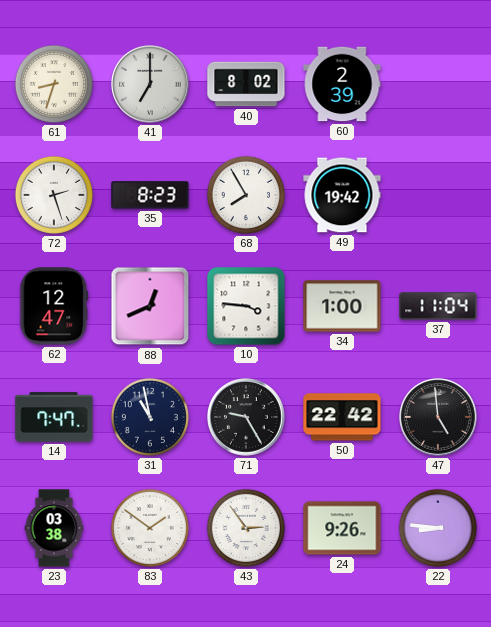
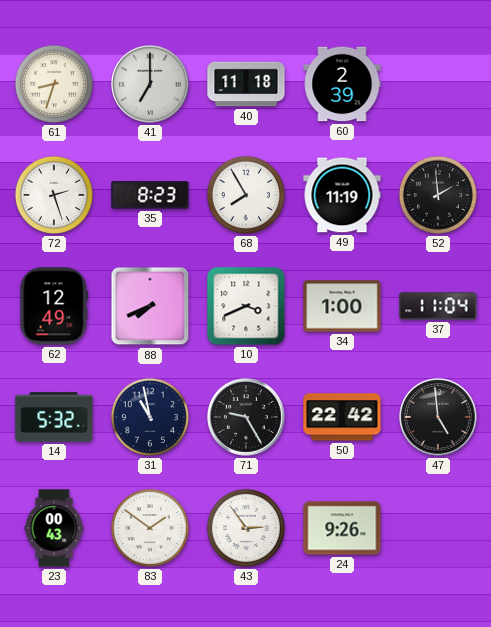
40: 8:02 -> 11:18 (246, 84)
49: 19:42 -> 11:19 (342, 195)
52: none -> 1:59 (438, 195)
62: 12:47 -> 12:49 (54, 306)
88: 12:41 -> 7:41 (150, 306)
10: 3:46 -> 3:41 (246, 306)
14: 7:47 -> 5:32 (54, 417)
23: 03:38 -> 00:43 (54, 528)
22: 8:46 -> none (438, 528)
